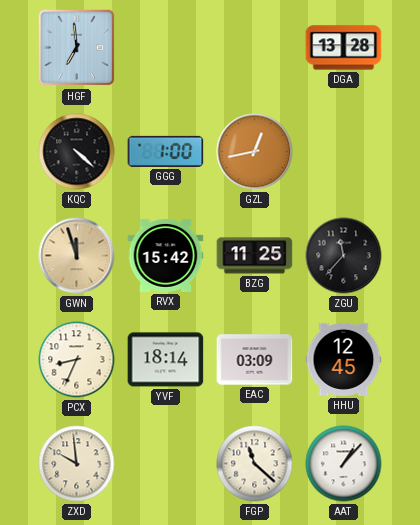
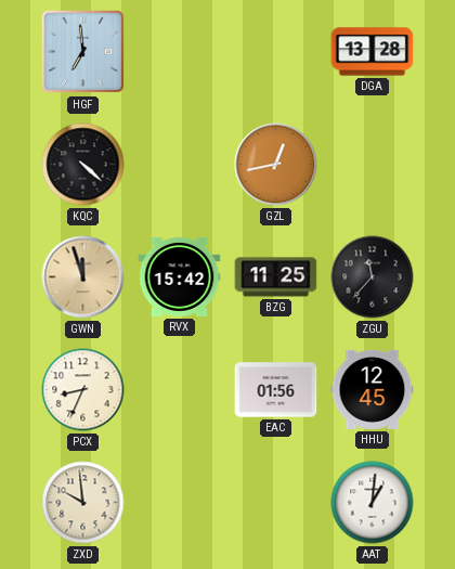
GGG: 1:00 -> none (166, 151)
YVF: 18:14 -> none (166, 360)
EAC: 03:09 -> 01:56 (276, 390)
FGP: 11:22 -> none (255, 464)
AAT: 1:07 -> 1:01 (373, 503)
